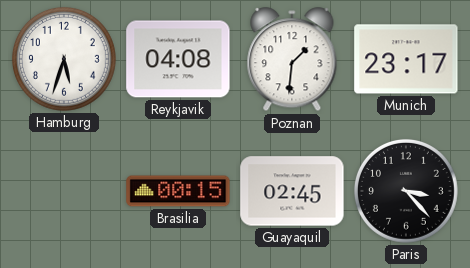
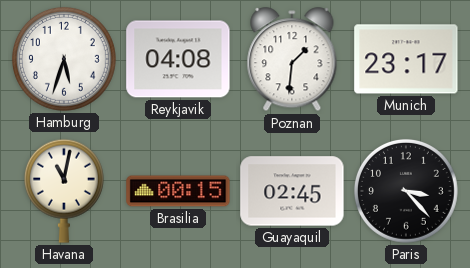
Havana: none -> 11:02 (64, 191)
